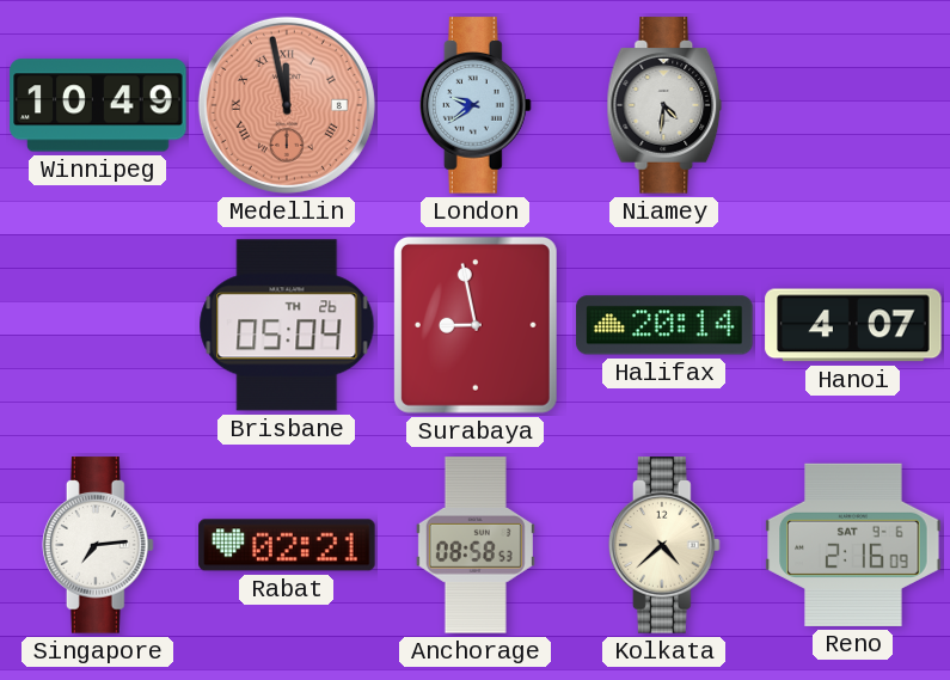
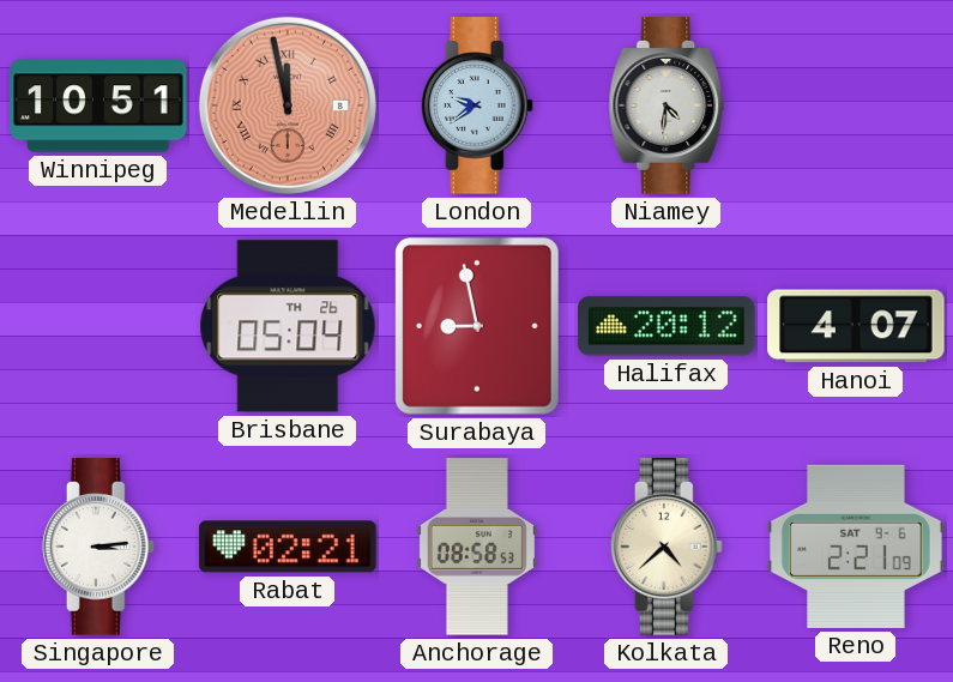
Winnipeg: 10:49 -> 10:51 (98, 105)
Halifax: 20:14 -> 20:12 (667, 326)
Singapore: 7:14 -> 3:14 (98, 547)
Reno: 2:16 -> 2:21 (856, 547)
